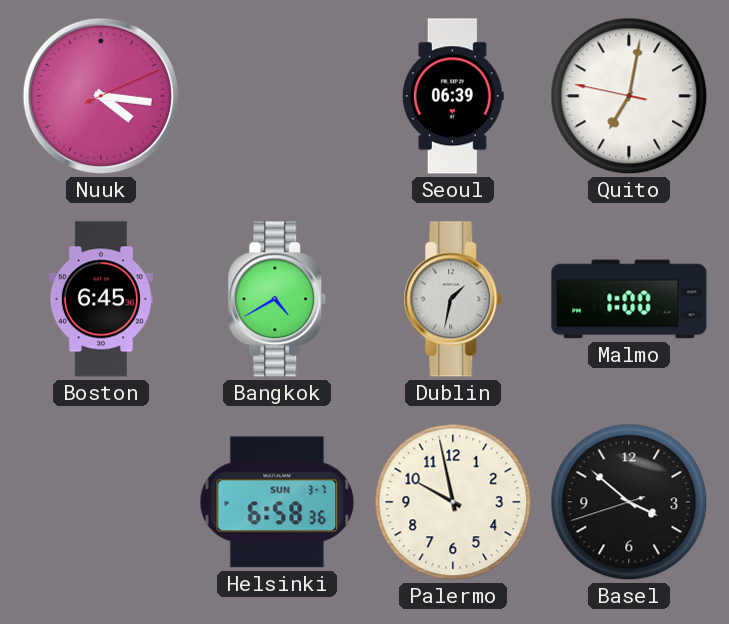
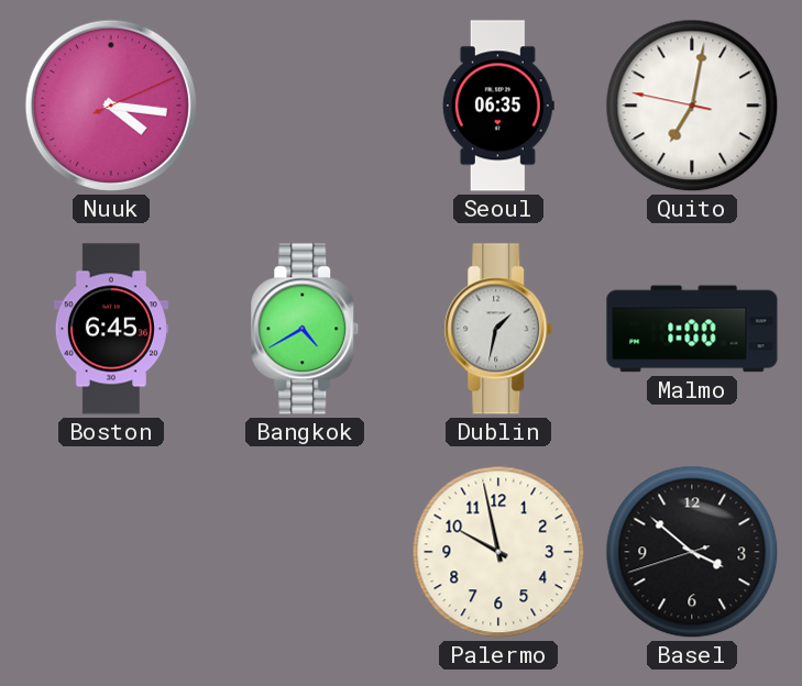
Seoul: 06:39 -> 06:35 (498, 106)
Helsinki: 6:58 -> none (277, 502)
